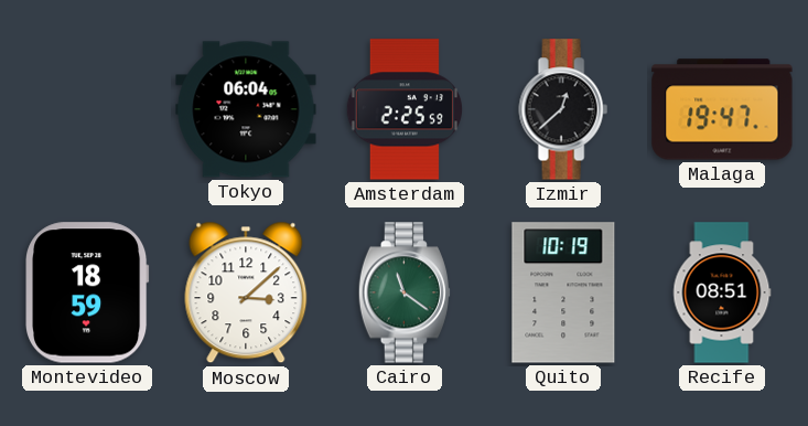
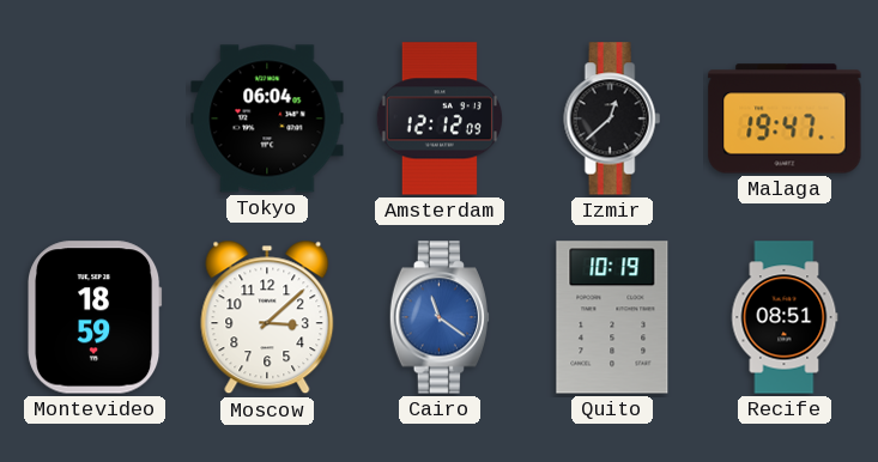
Amsterdam: 2:25 -> 12:12 (438, 118)
Cairo dial: green -> blue (438, 317)
